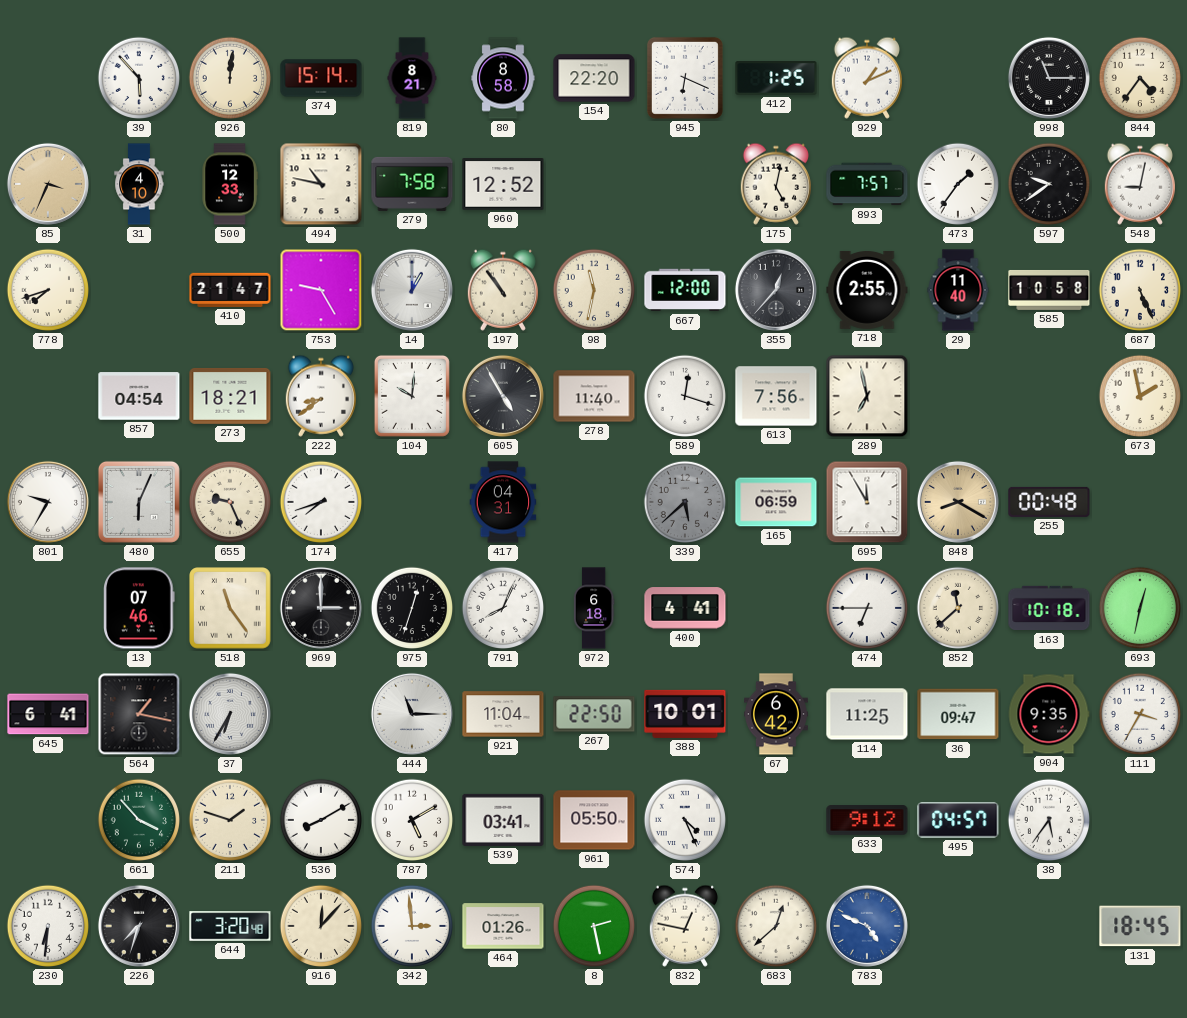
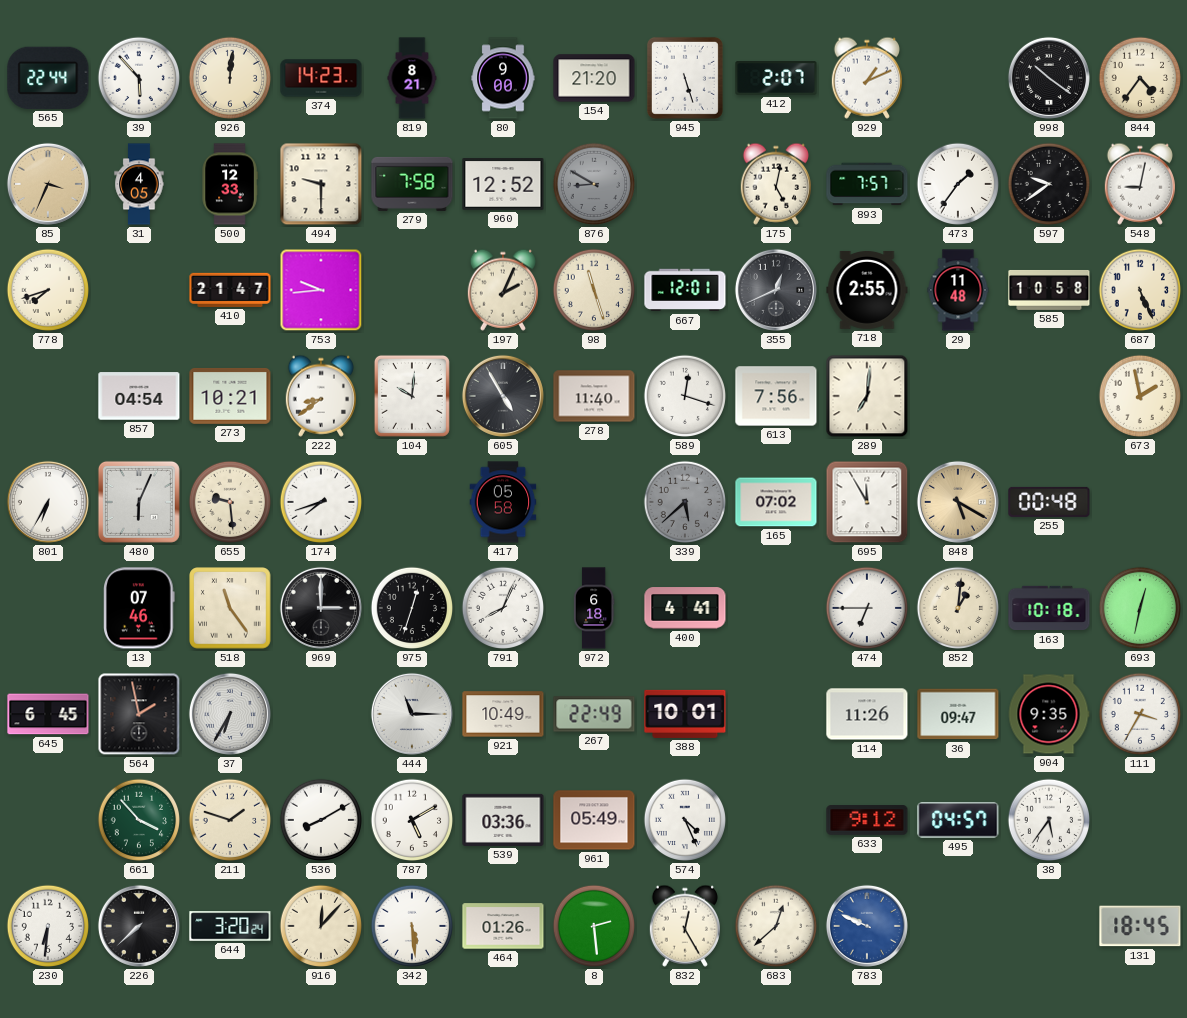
565: none -> 22:44 (48, 78)
374: 15:14 -> 14:23 (321, 78)
80: 8:58 -> 9:00 (503, 78)
154: 22:20 -> 21:20 (594, 78)
945: 6:19 -> 5:27 (685, 78)
412: 1:25 -> 2:07 (776, 79)
998: 11:15 -> 10:21 (1049, 78)
31: 4:10 -> 4:05 (139, 184)
494: 10:47 -> 9:30 (321, 184)
876: none -> 8:50 (594, 184)
753: 9:25 -> 9:44 (321, 290)
14: 1:00 -> none (412, 290)
197: 10:54 -> 2:04 (502, 290)
98: 11:32 -> 11:27 (594, 290)
667: 12:00 -> 12:01 (685, 290)
355: 12:37 -> 12:41 (776, 290)
29: 11:40 -> 11:48 (958, 290)
273: 18:21 -> 10:21 (230, 396)
289: 6:58 -> 7:01 (867, 396)
801: 9:35 -> 6:35 (48, 502)
655: 9:26 -> 9:29 (230, 502)
417: 04:31 -> 05:58 (503, 502)
165: 06:59 -> 07:02 (776, 502)
848: 8:20 -> 5:20 (958, 502)
852: 11:38 -> 1:01 (958, 608)
645: 6:41 -> 6:45 (48, 714)
564: 1:17 -> 1:58 (139, 714)
921: 11:04 -> 10:49 (503, 714)
267: 22:50 -> 22:49 (594, 714)
67: 6:42 -> none (777, 714)
114: 11:25 -> 11:26 (867, 714)
539: 03:41 -> 03:36 (503, 820)
961: 05:50 -> 05:49 (594, 820)
226: 7:33 -> 7:38 (139, 926)
644: 3:20:48 -> 3:20:24 (230, 926)
342: 2:59 -> 5:29 (412, 926)
8: 2:28 -> 2:29 (594, 926)
832: 12:47 -> 12:25 (684, 926)
783: 4:49 -> 9:49 (867, 926)
